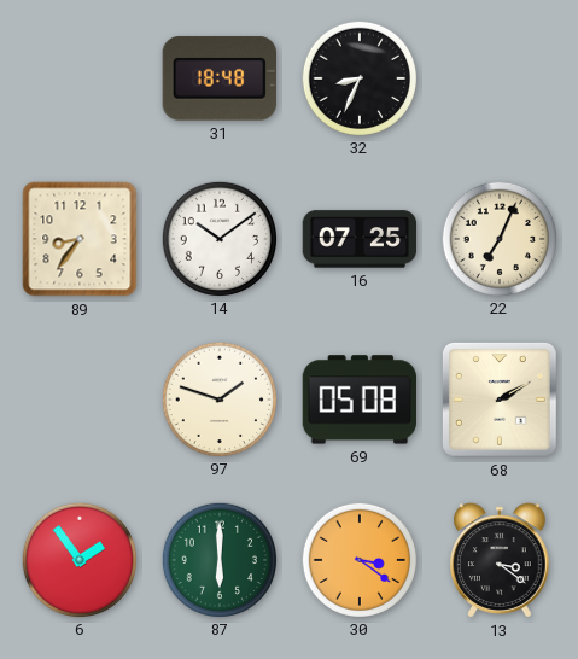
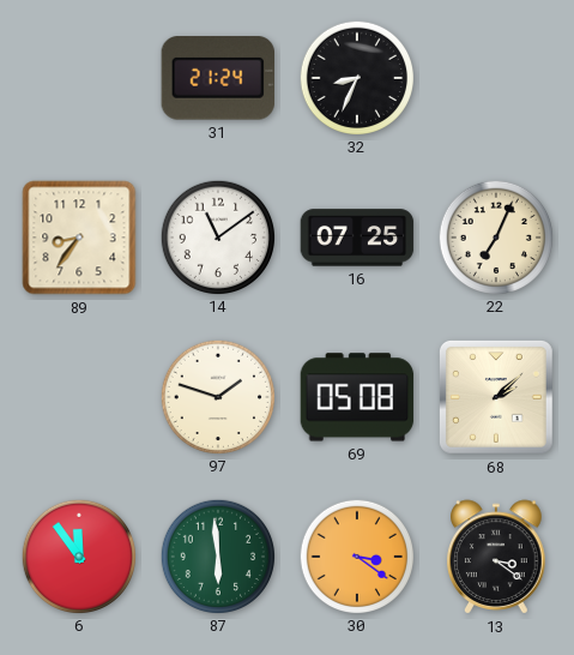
31: 18:48 -> 21:24 (217, 78)
14: 10:09 -> 11:09 (217, 236)
68: 2:10 -> 2:08 (496, 397)
6: 1:54 -> 11:54 (78, 555)
87: 6:00 -> 5:59 (217, 555)
